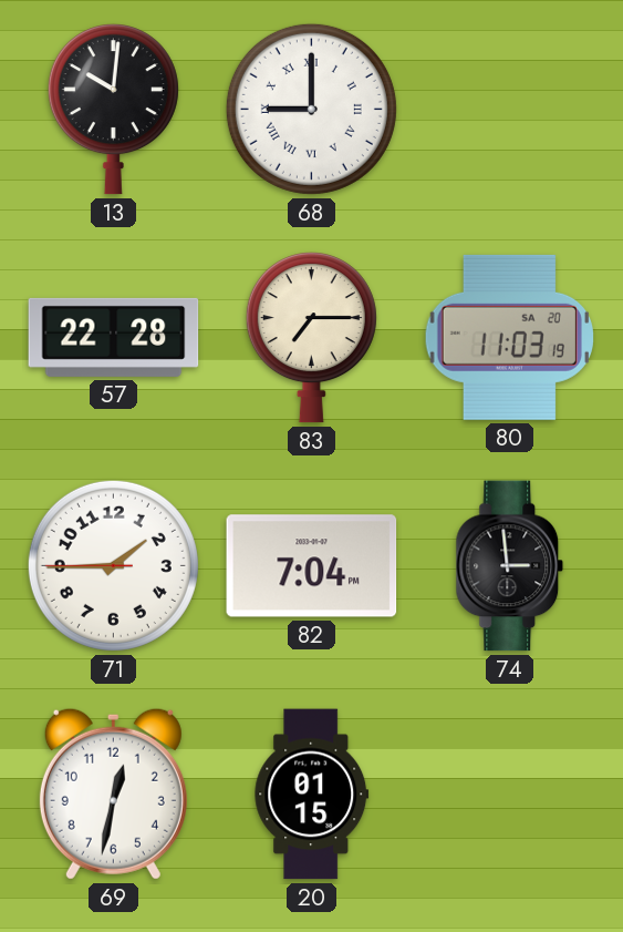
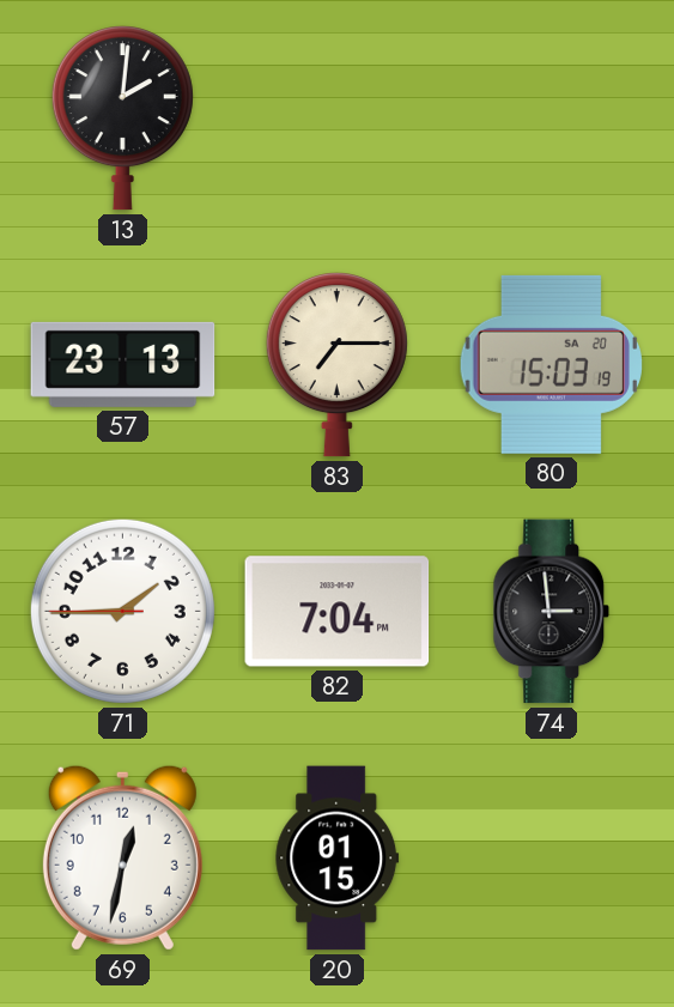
13: 10:01 -> 2:01 (122, 119)
68: 9:00 -> none (311, 109)
57: 22:28 -> 23:13 (123, 364)
80: 11:03 -> 15:03 (551, 364)
